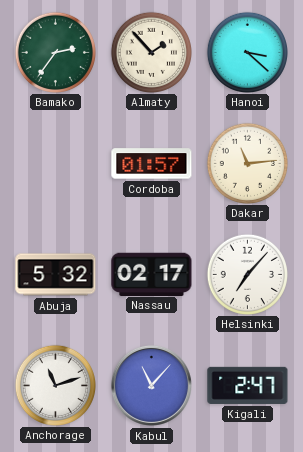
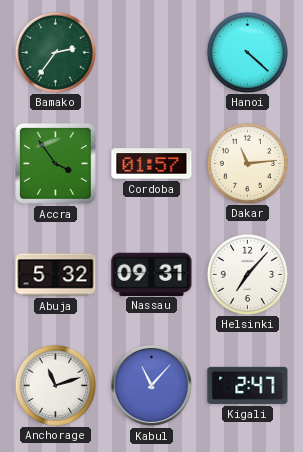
Almaty: 1:53 -> none (151, 52)
Hanoi: 3:22 -> 4:22 (247, 52)
Accra: none -> 3:54 (56, 164)
Nassau: 02:17 -> 09:31 (152, 274)
